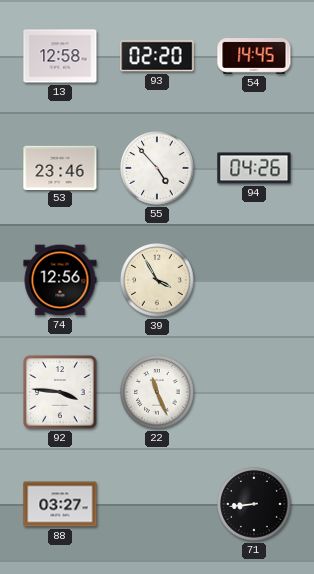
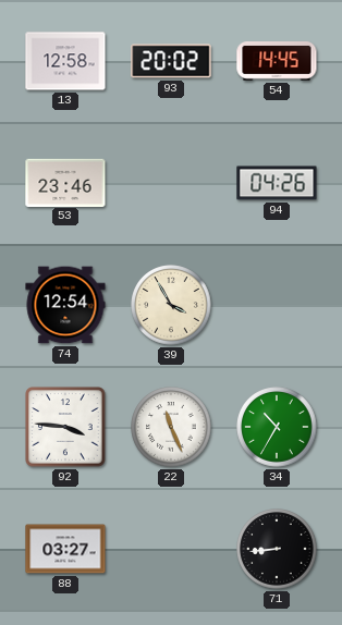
93: 02:20 -> 20:02 (171, 61)
55: 4:53 -> none (157, 168)
74: 12:56 -> 12:54 (65, 305)
34: none -> 10:35 (277, 427)
